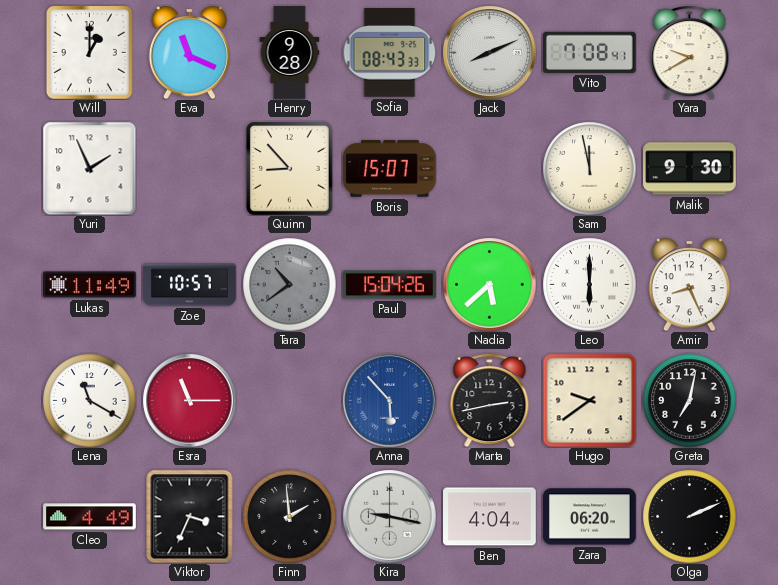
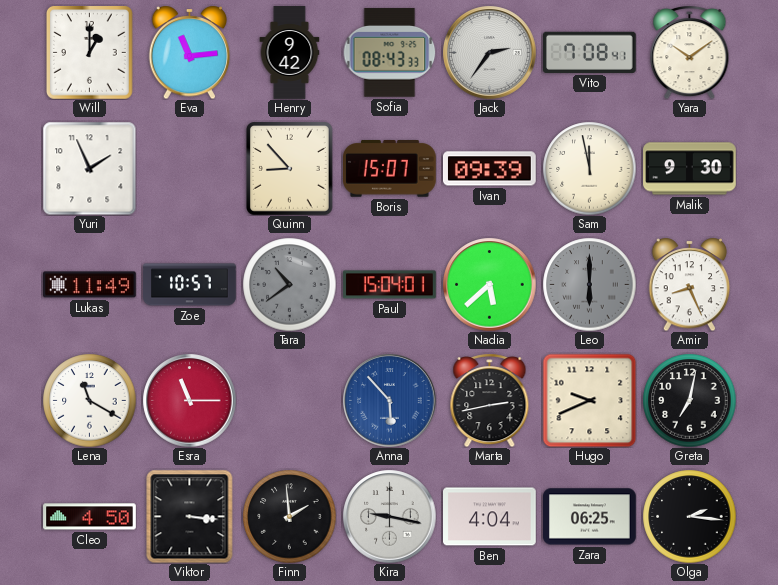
Eva: 11:19 -> 11:14 (190, 52)
Henry: 9:28 -> 9:42 (290, 53)
Jack: 8:11 -> 2:36 (489, 52)
Yara: 9:40 -> 10:09 (690, 53)
Ivan: none -> 09:39 (490, 169)
Paul: 15:04:26 -> 15:04:01 (390, 285)
Leo dial: white -> grey (589, 284)
Hugo: 9:39 -> 9:41 (589, 400)
Cleo: 4:49 -> 4:50 (90, 517)
Viktor: 3:34 -> 3:16 (190, 516)
Zara: 06:20 -> 06:25 (590, 517)
Olga: 2:11 -> 2:16 (689, 516)
